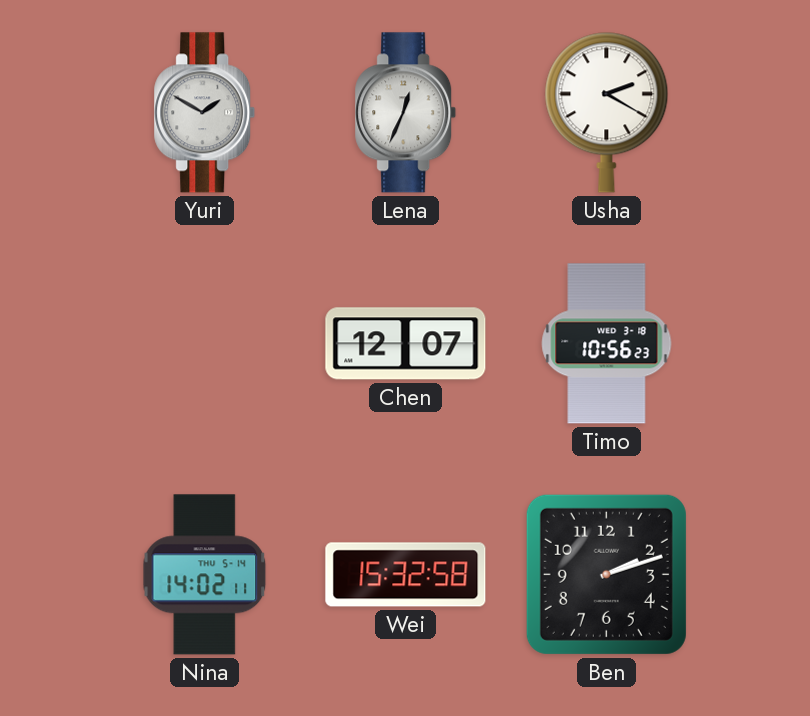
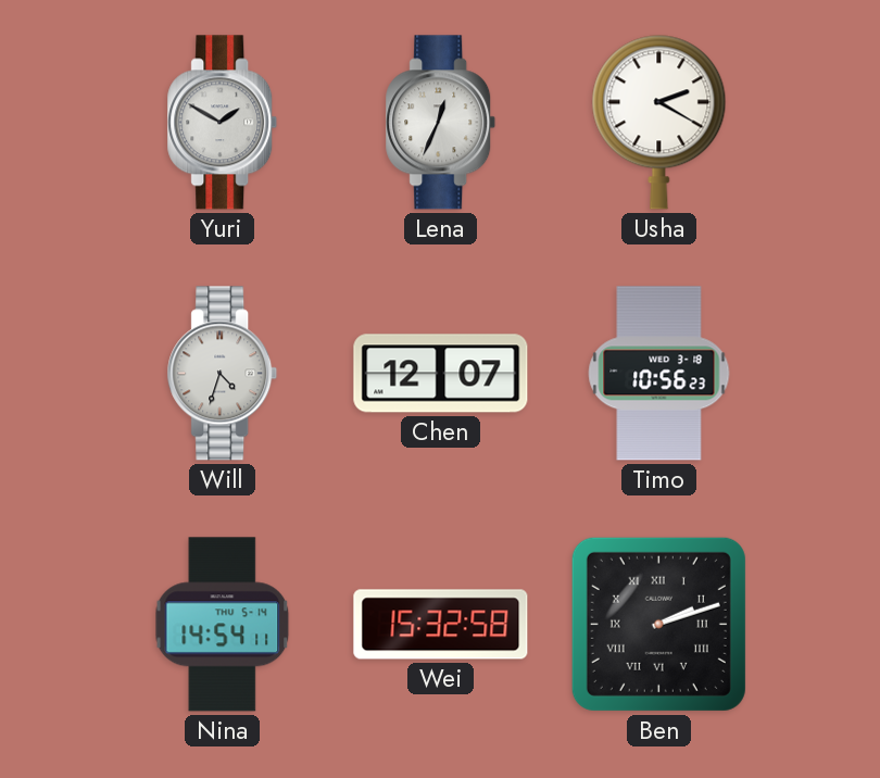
Will: none -> 4:33 (223, 374)
Nina: 14:02 -> 14:54 (223, 625)
Ben numerals: Arabic -> Roman (658, 624)
